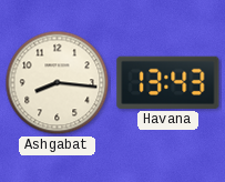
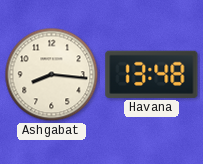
Havana: 13:43 -> 13:48 (152, 74)
